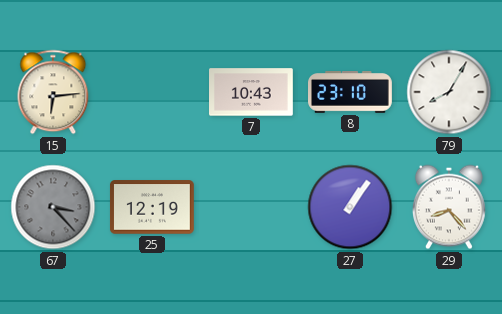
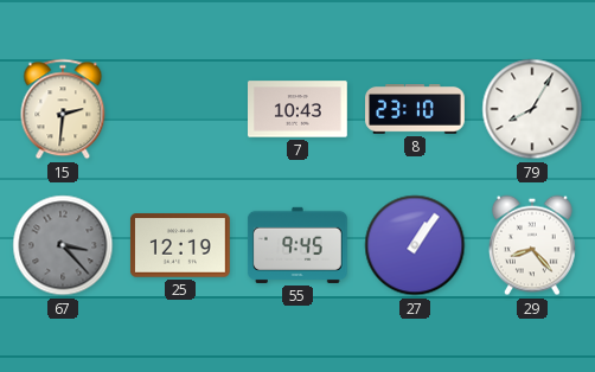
15: 6:14 -> 2:31 (63, 109)
55: none -> 9:45 (297, 245)
